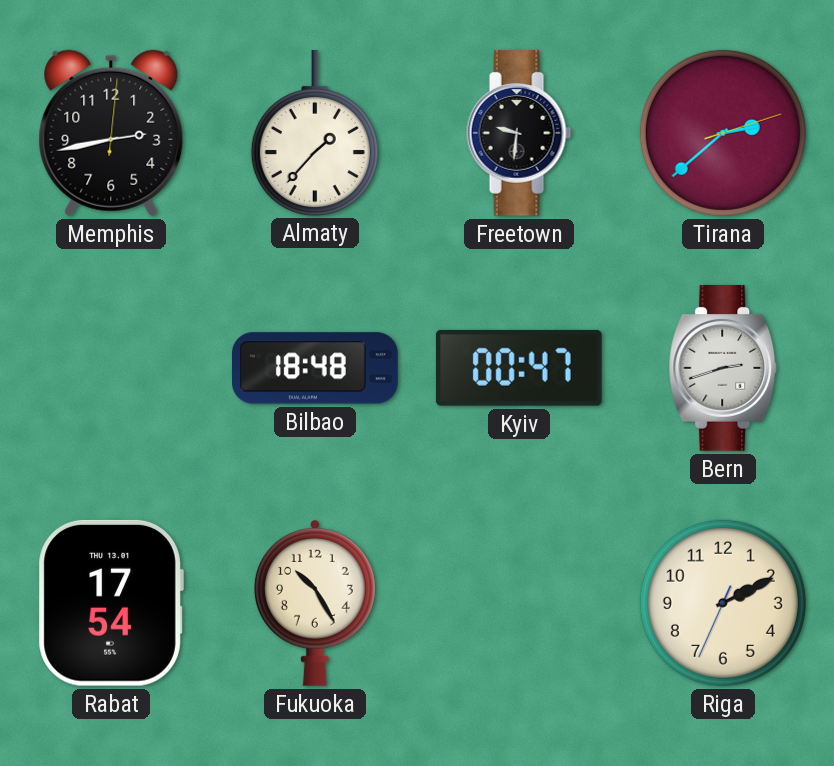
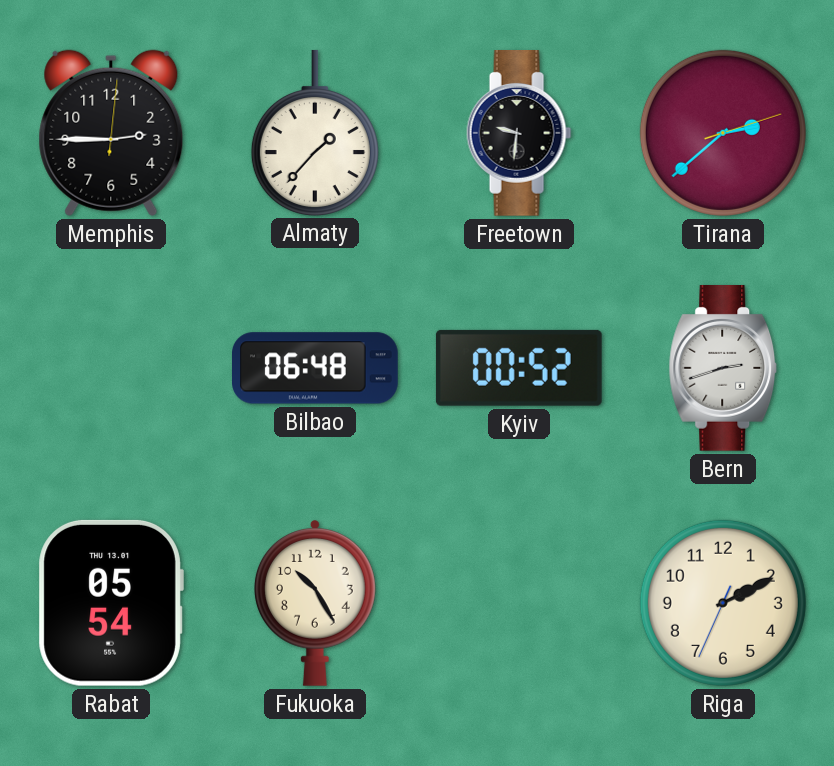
Memphis: 2:43 -> 2:45 (111, 133)
Bilbao: 18:48 -> 06:48 (316, 368)
Kyiv: 00:47 -> 00:52 (519, 368)
Rabat: 17:54 -> 05:54 (111, 603)
